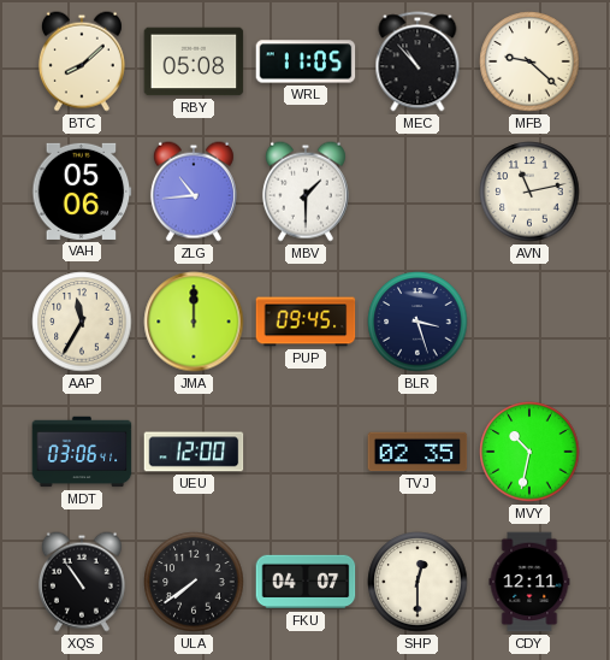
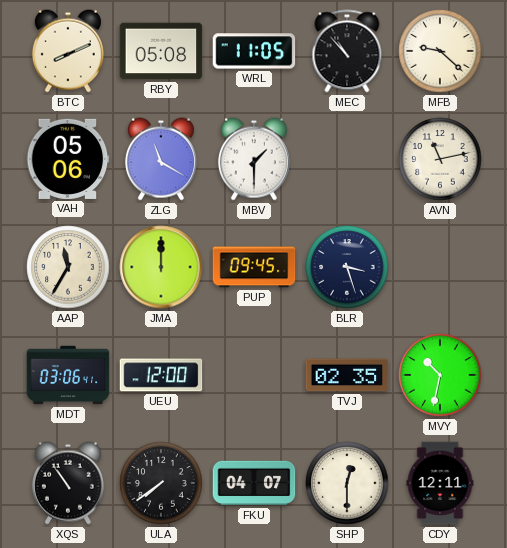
BTC: 8:08 -> 8:11 (68, 51)
ZLG: 10:44 -> 11:20 (161, 159)
